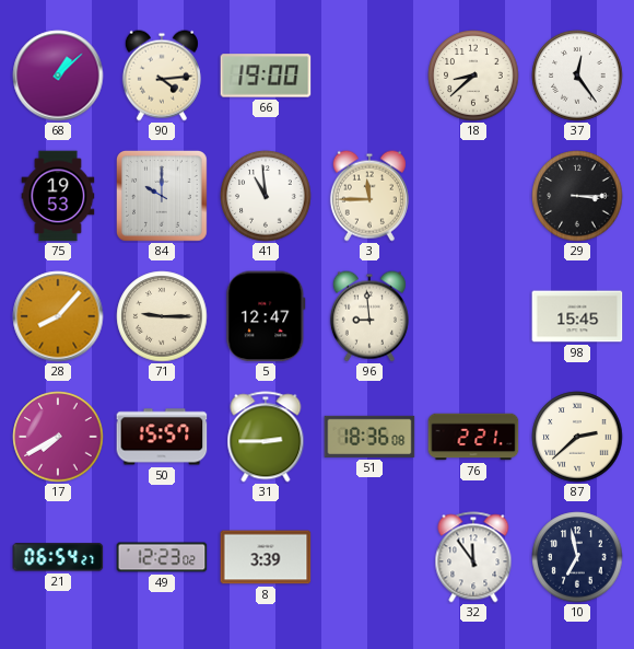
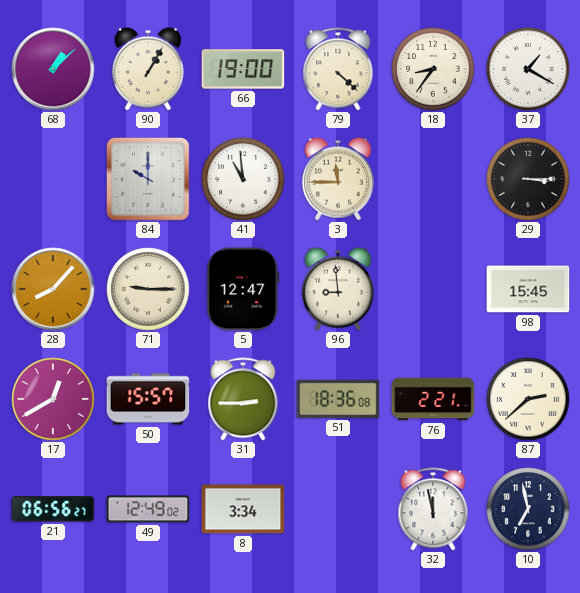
90: 4:14 -> 1:05 (148, 69)
79: none -> 4:22 (338, 69)
18: 8:38 -> 8:36 (433, 69)
37: 12:24 -> 1:20 (528, 69)
75: 19:53 -> none (58, 196)
17: 7:40 -> 12:40 (53, 399)
21: 06:54 -> 06:56 (53, 509)
49: 12:23 -> 12:49 (148, 509)
8: 3:39 -> 3:34 (243, 509)
32: 11:54 -> 11:58 (433, 509)
